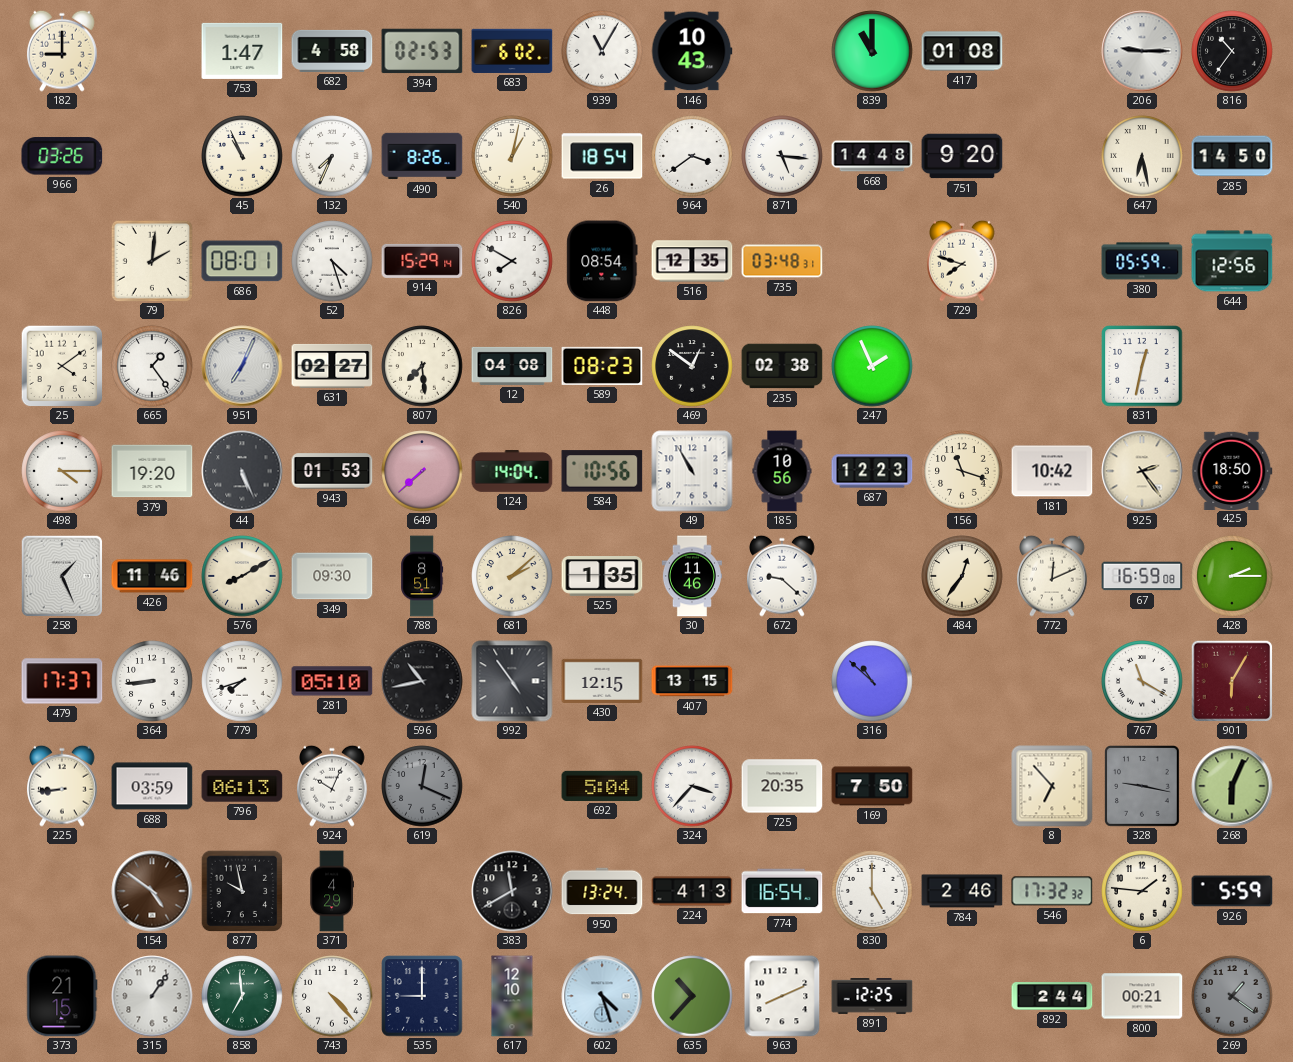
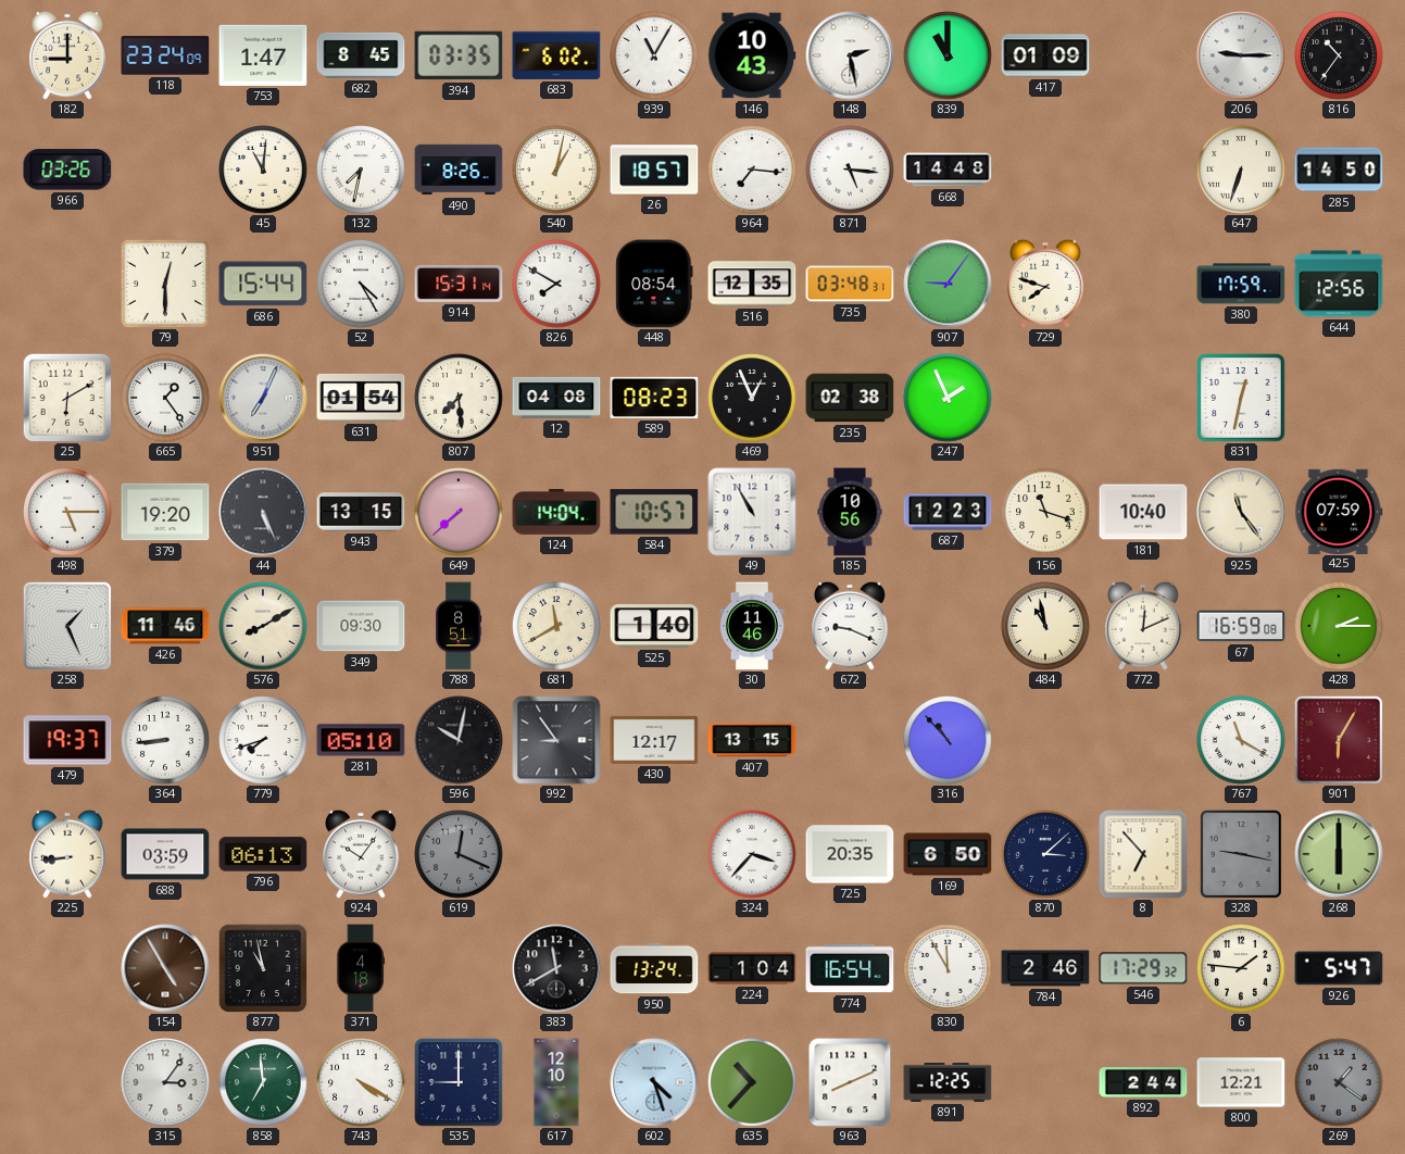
118: none -> 23:24 (165, 55)
682: 4:58 -> 8:45 (361, 55)
394: 02:53 -> 03:35 (459, 55)
148: none -> 2:28 (850, 55)
417: 01:08 -> 01:09 (1045, 55)
45: 10:56 -> 11:01 (263, 170)
132: 7:34 -> 7:32 (361, 170)
26: 18:54 -> 18:57 (654, 170)
964: 3:39 -> 7:16 (752, 170)
751: 9:20 -> none (962, 156)
647: 6:28 -> 6:33 (1241, 170)
79: 2:01 -> 12:30 (165, 284)
686: 08:01 -> 15:44 (263, 284)
52: 4:27 -> 4:25 (361, 284)
914: 15:29 -> 15:31 (459, 284)
907: none -> 9:06 (948, 284)
380: 05:59 -> 17:59 (1241, 284)
25: 4:09 -> 6:10 (67, 398)
631: 02:27 -> 01:54 (361, 398)
469: 12:51 -> 12:56 (752, 398)
498: 4:15 -> 5:15 (67, 512)
943: 01:53 -> 13:15 (361, 512)
584: 10:56 -> 10:57 (654, 512)
181: 10:42 -> 10:40 (1143, 512)
925: 2:24 -> 11:24 (1241, 512)
425: 18:50 -> 07:59 (1339, 511)
681: 2:08 -> 11:40 (556, 626)
525: 1:35 -> 1:40 (654, 627)
672: 9:22 -> 9:19 (850, 626)
484: 12:36 -> 10:58 (1045, 626)
479: 17:37 -> 19:37 (67, 740)
596: 10:43 -> 10:02 (459, 740)
992: 4:54 -> 8:54 (556, 740)
430: 12:15 -> 12:17 (654, 740)
316: 10:52 -> 10:53 (948, 740)
924: 10:04 -> 10:06 (361, 854)
692: 5:04 -> none (602, 786)
169: 7:50 -> 6:50 (948, 854)
870: none -> 3:08 (1045, 854)
268: 6:04 -> 6:00 (1339, 854)
154: 4:51 -> 4:55 (165, 968)
877: 9:58 -> 10:58 (263, 968)
371: 4:29 -> 4:18 (360, 968)
224: 4:13 -> 1:04 (752, 968)
830: 5:00 -> 11:55 (948, 968)
546: 17:32 -> 17:29 (1143, 968)
926: 5:59 -> 5:47 (1339, 968)
373: 21:15 -> none (62, 996)
315: 1:06 -> 3:06 (165, 1082)
743: 4:23 -> 4:20 (361, 1082)
800: 00:21 -> 12:21 (1241, 1082)
